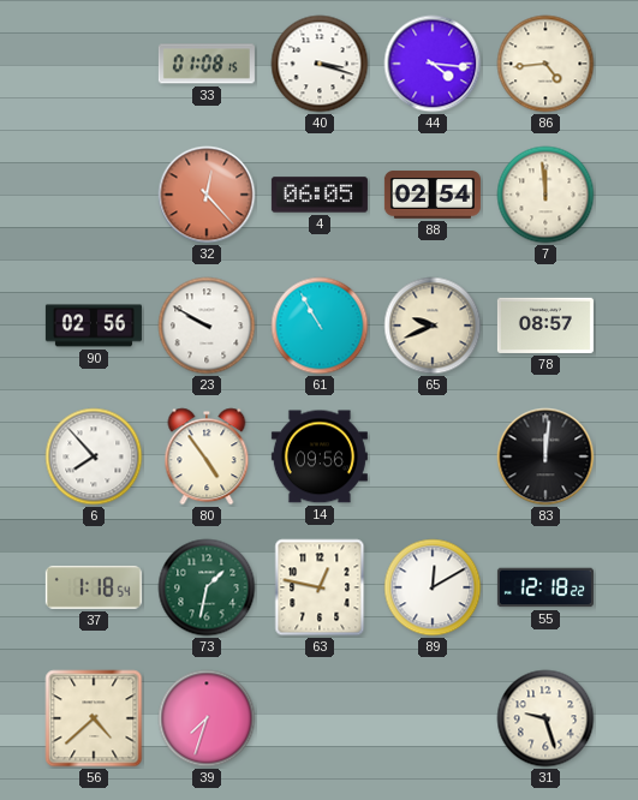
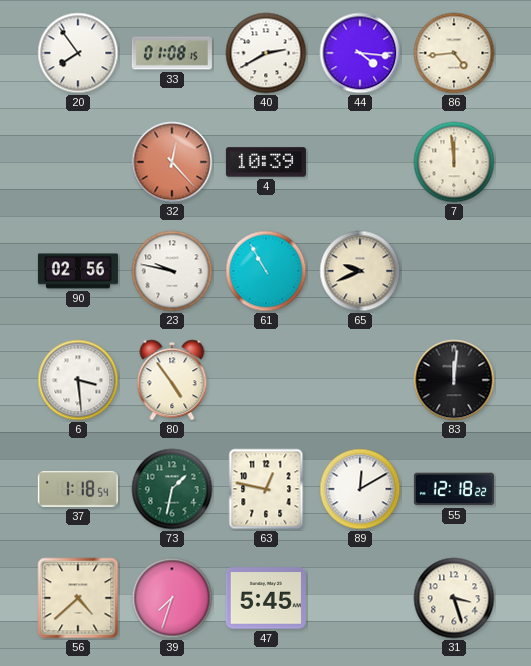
20: none -> 7:54 (78, 53)
40: 3:18 -> 2:40 (266, 53)
4: 06:05 -> 10:39 (266, 162)
88: 02:54 -> none (433, 195)
23: 9:50 -> 9:47 (172, 271)
78: 08:57 -> none (545, 326)
6: 7:53 -> 3:29 (78, 380)
14: 09:56 -> none (320, 456)
47: none -> 5:45 (266, 598)
31: 9:27 -> 3:27 (454, 598)
